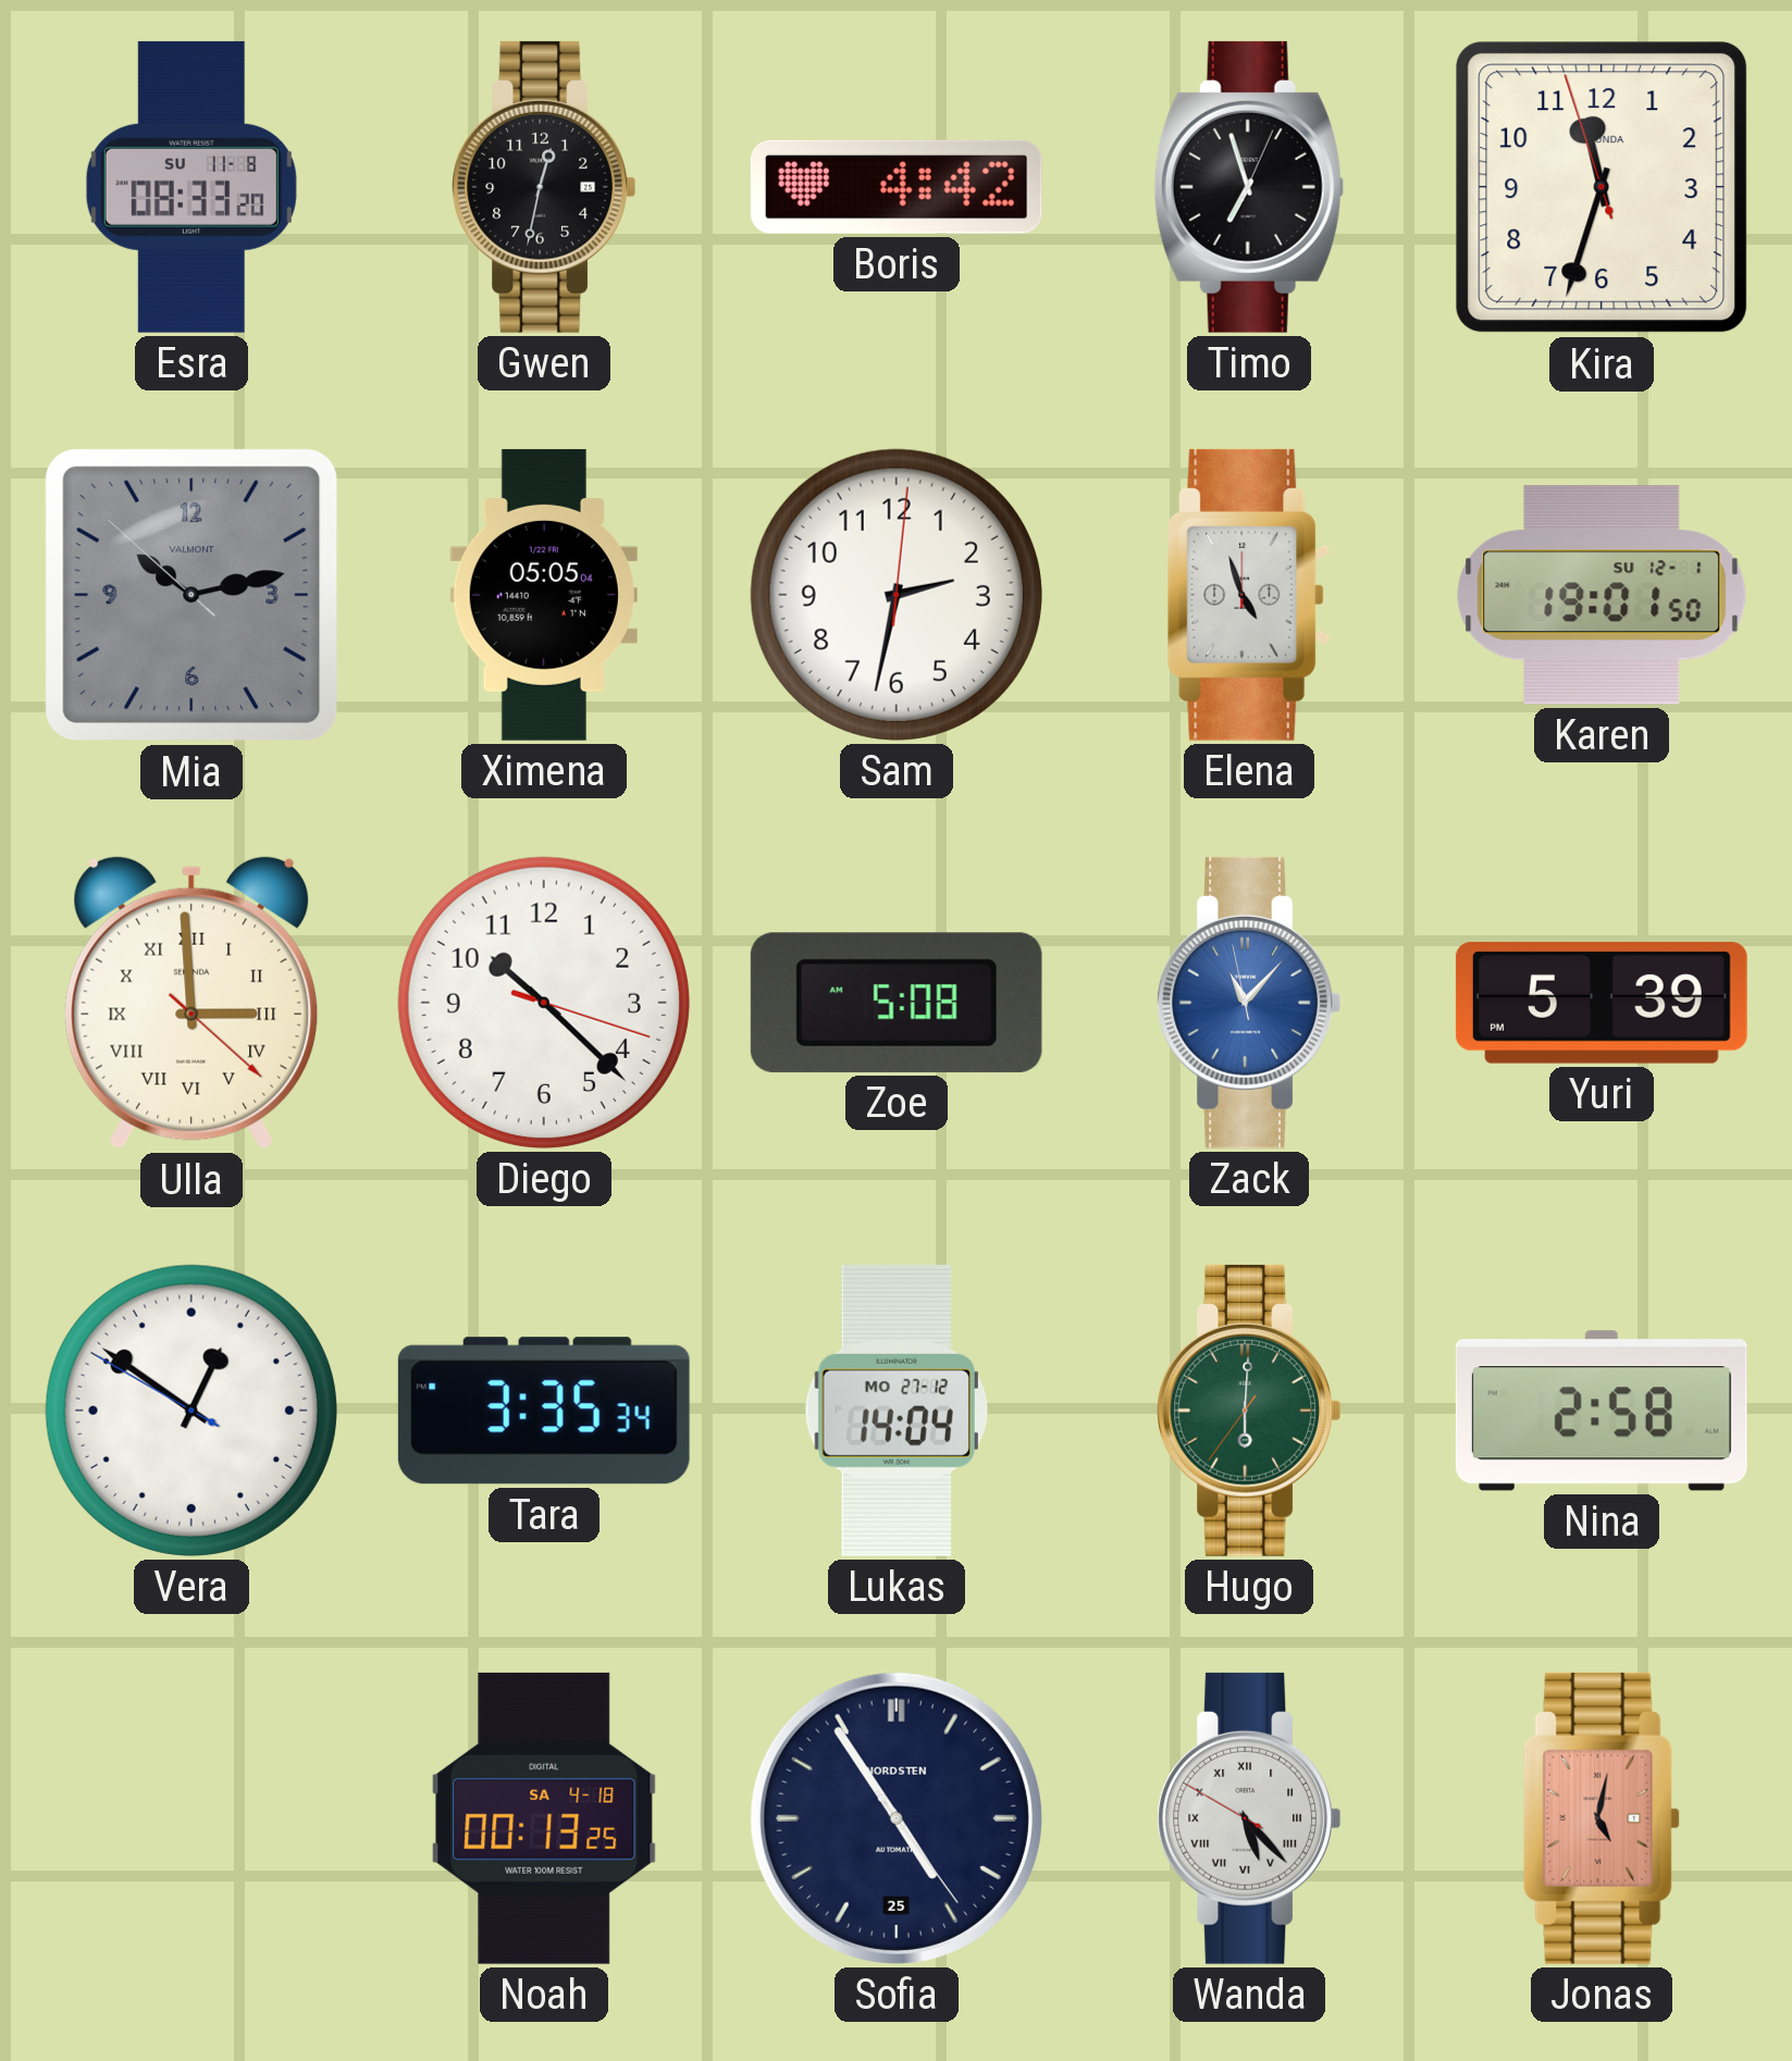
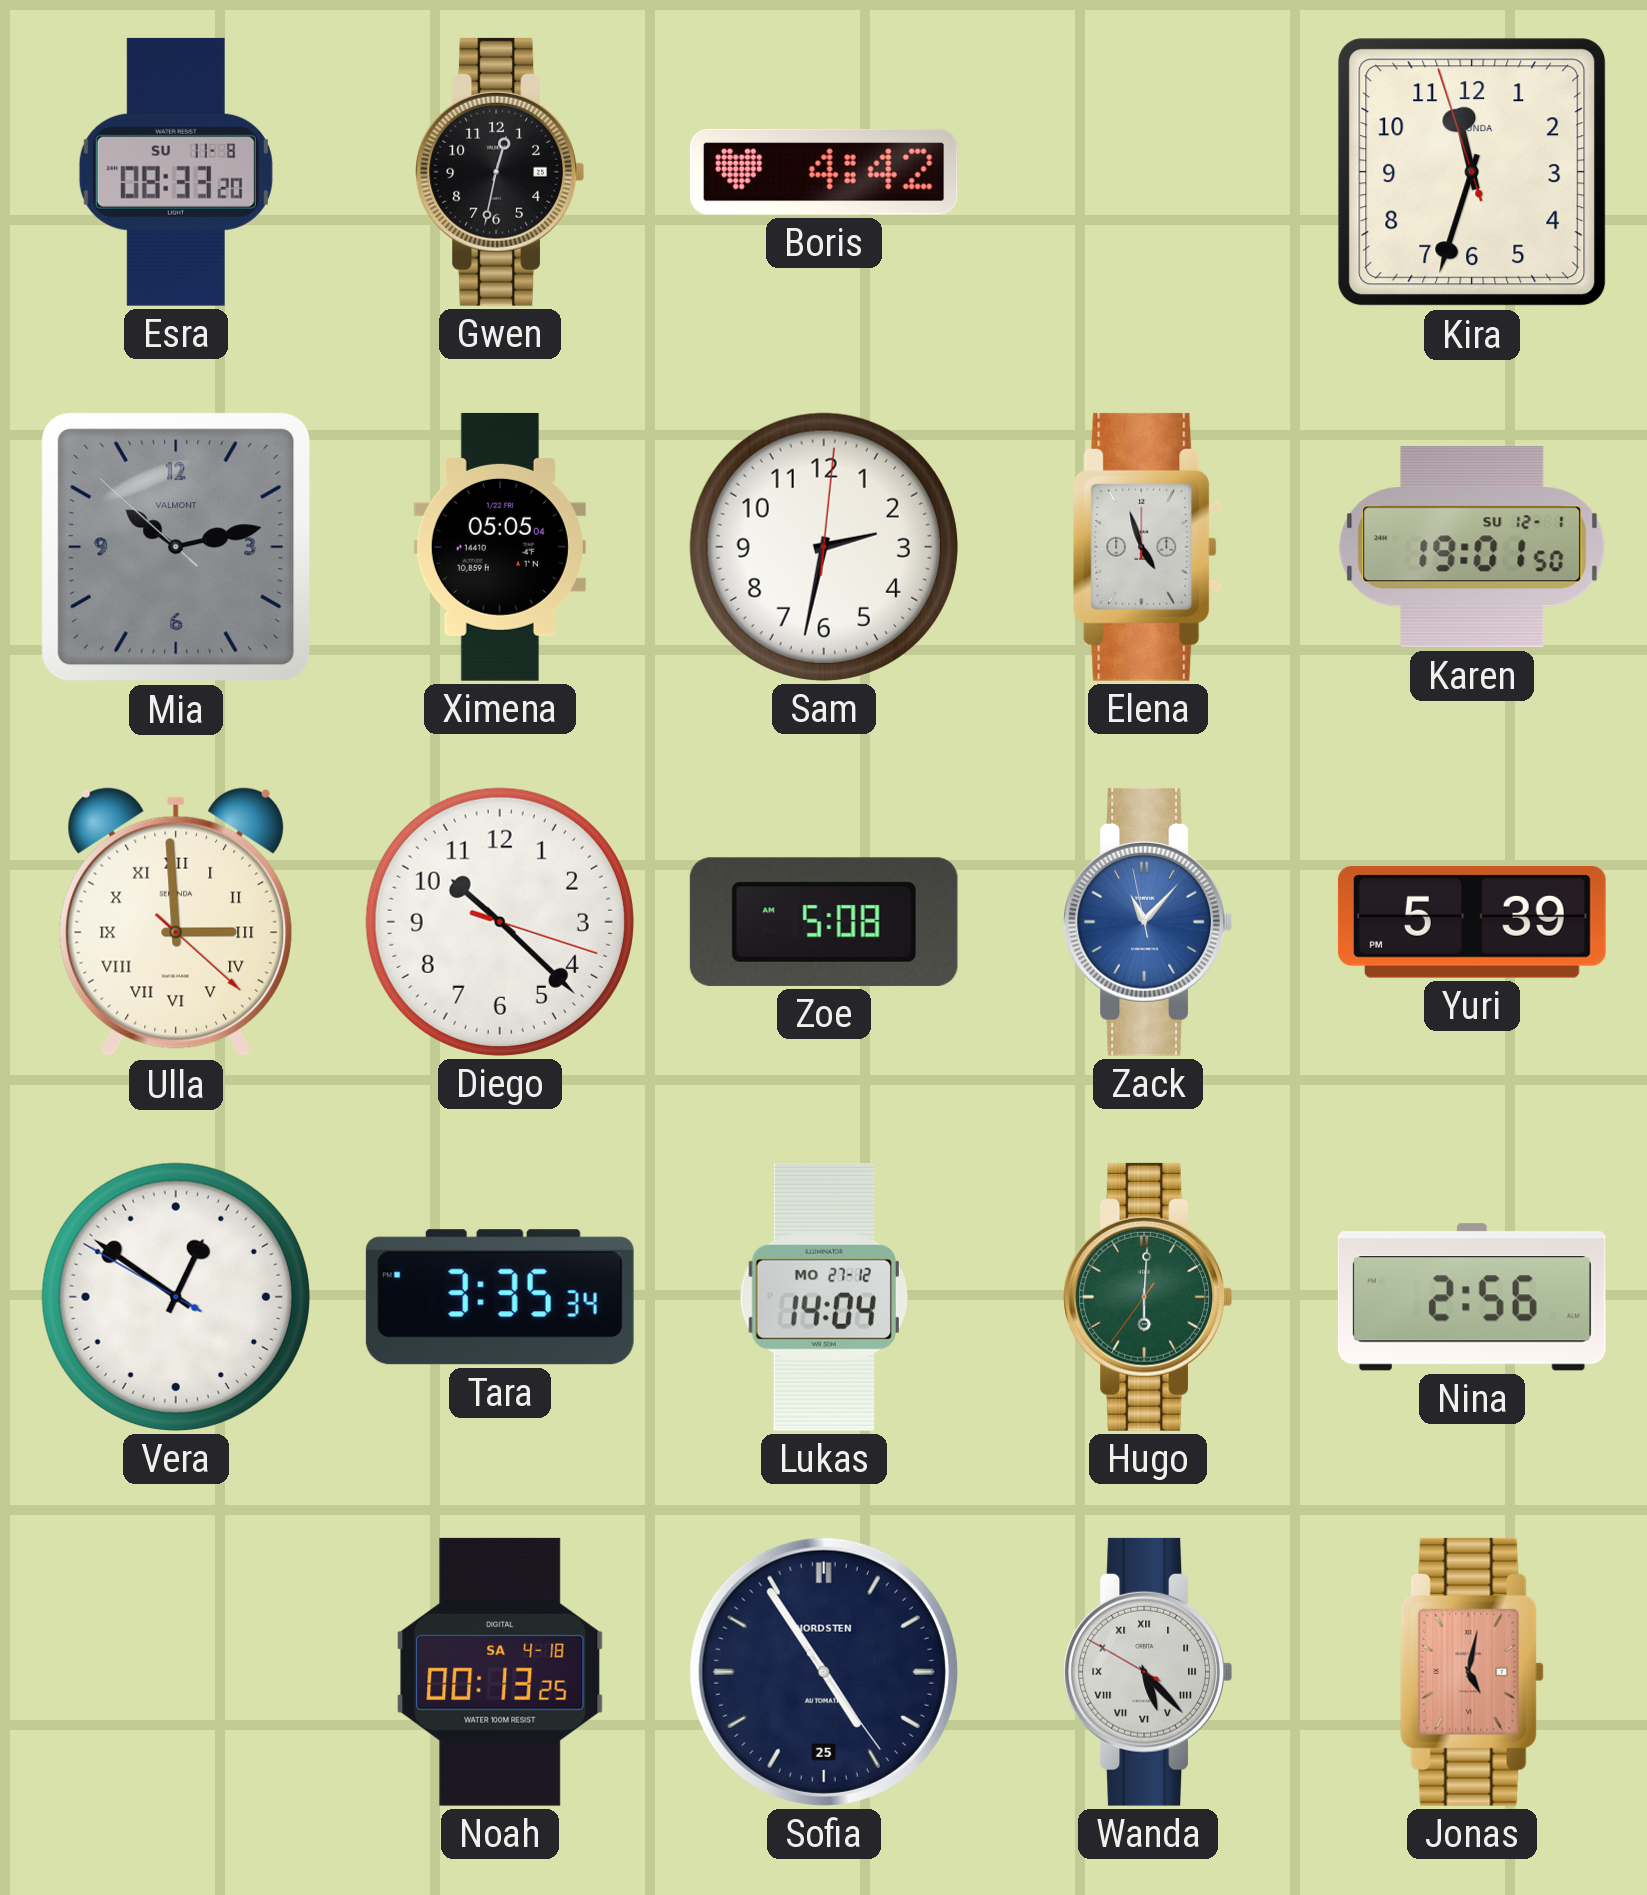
Timo: 6:57 -> none (1249, 187)
Nina: 2:58 -> 2:56 (1472, 1297)
